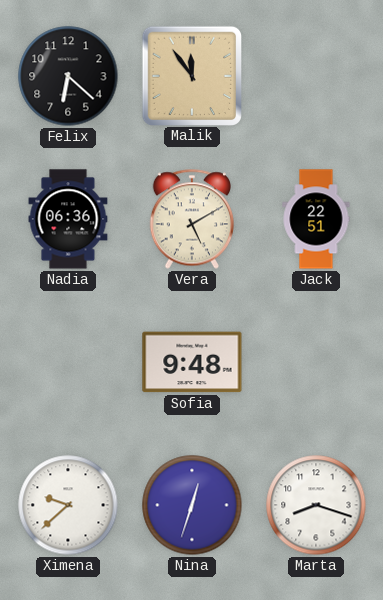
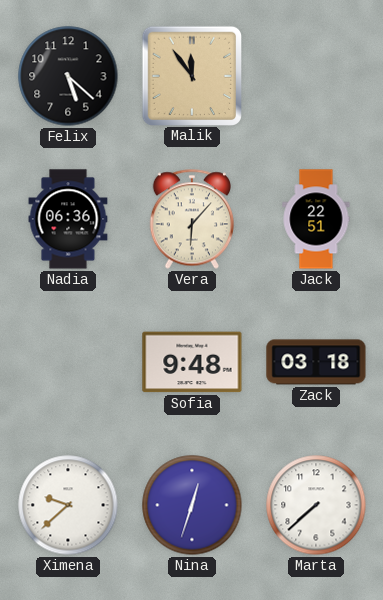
Felix: 6:22 -> 5:22 (68, 76)
Vera: 5:10 -> 6:07 (191, 219)
Zack: none -> 03:18 (316, 362)
Marta: 8:18 -> 7:38 (316, 505)
